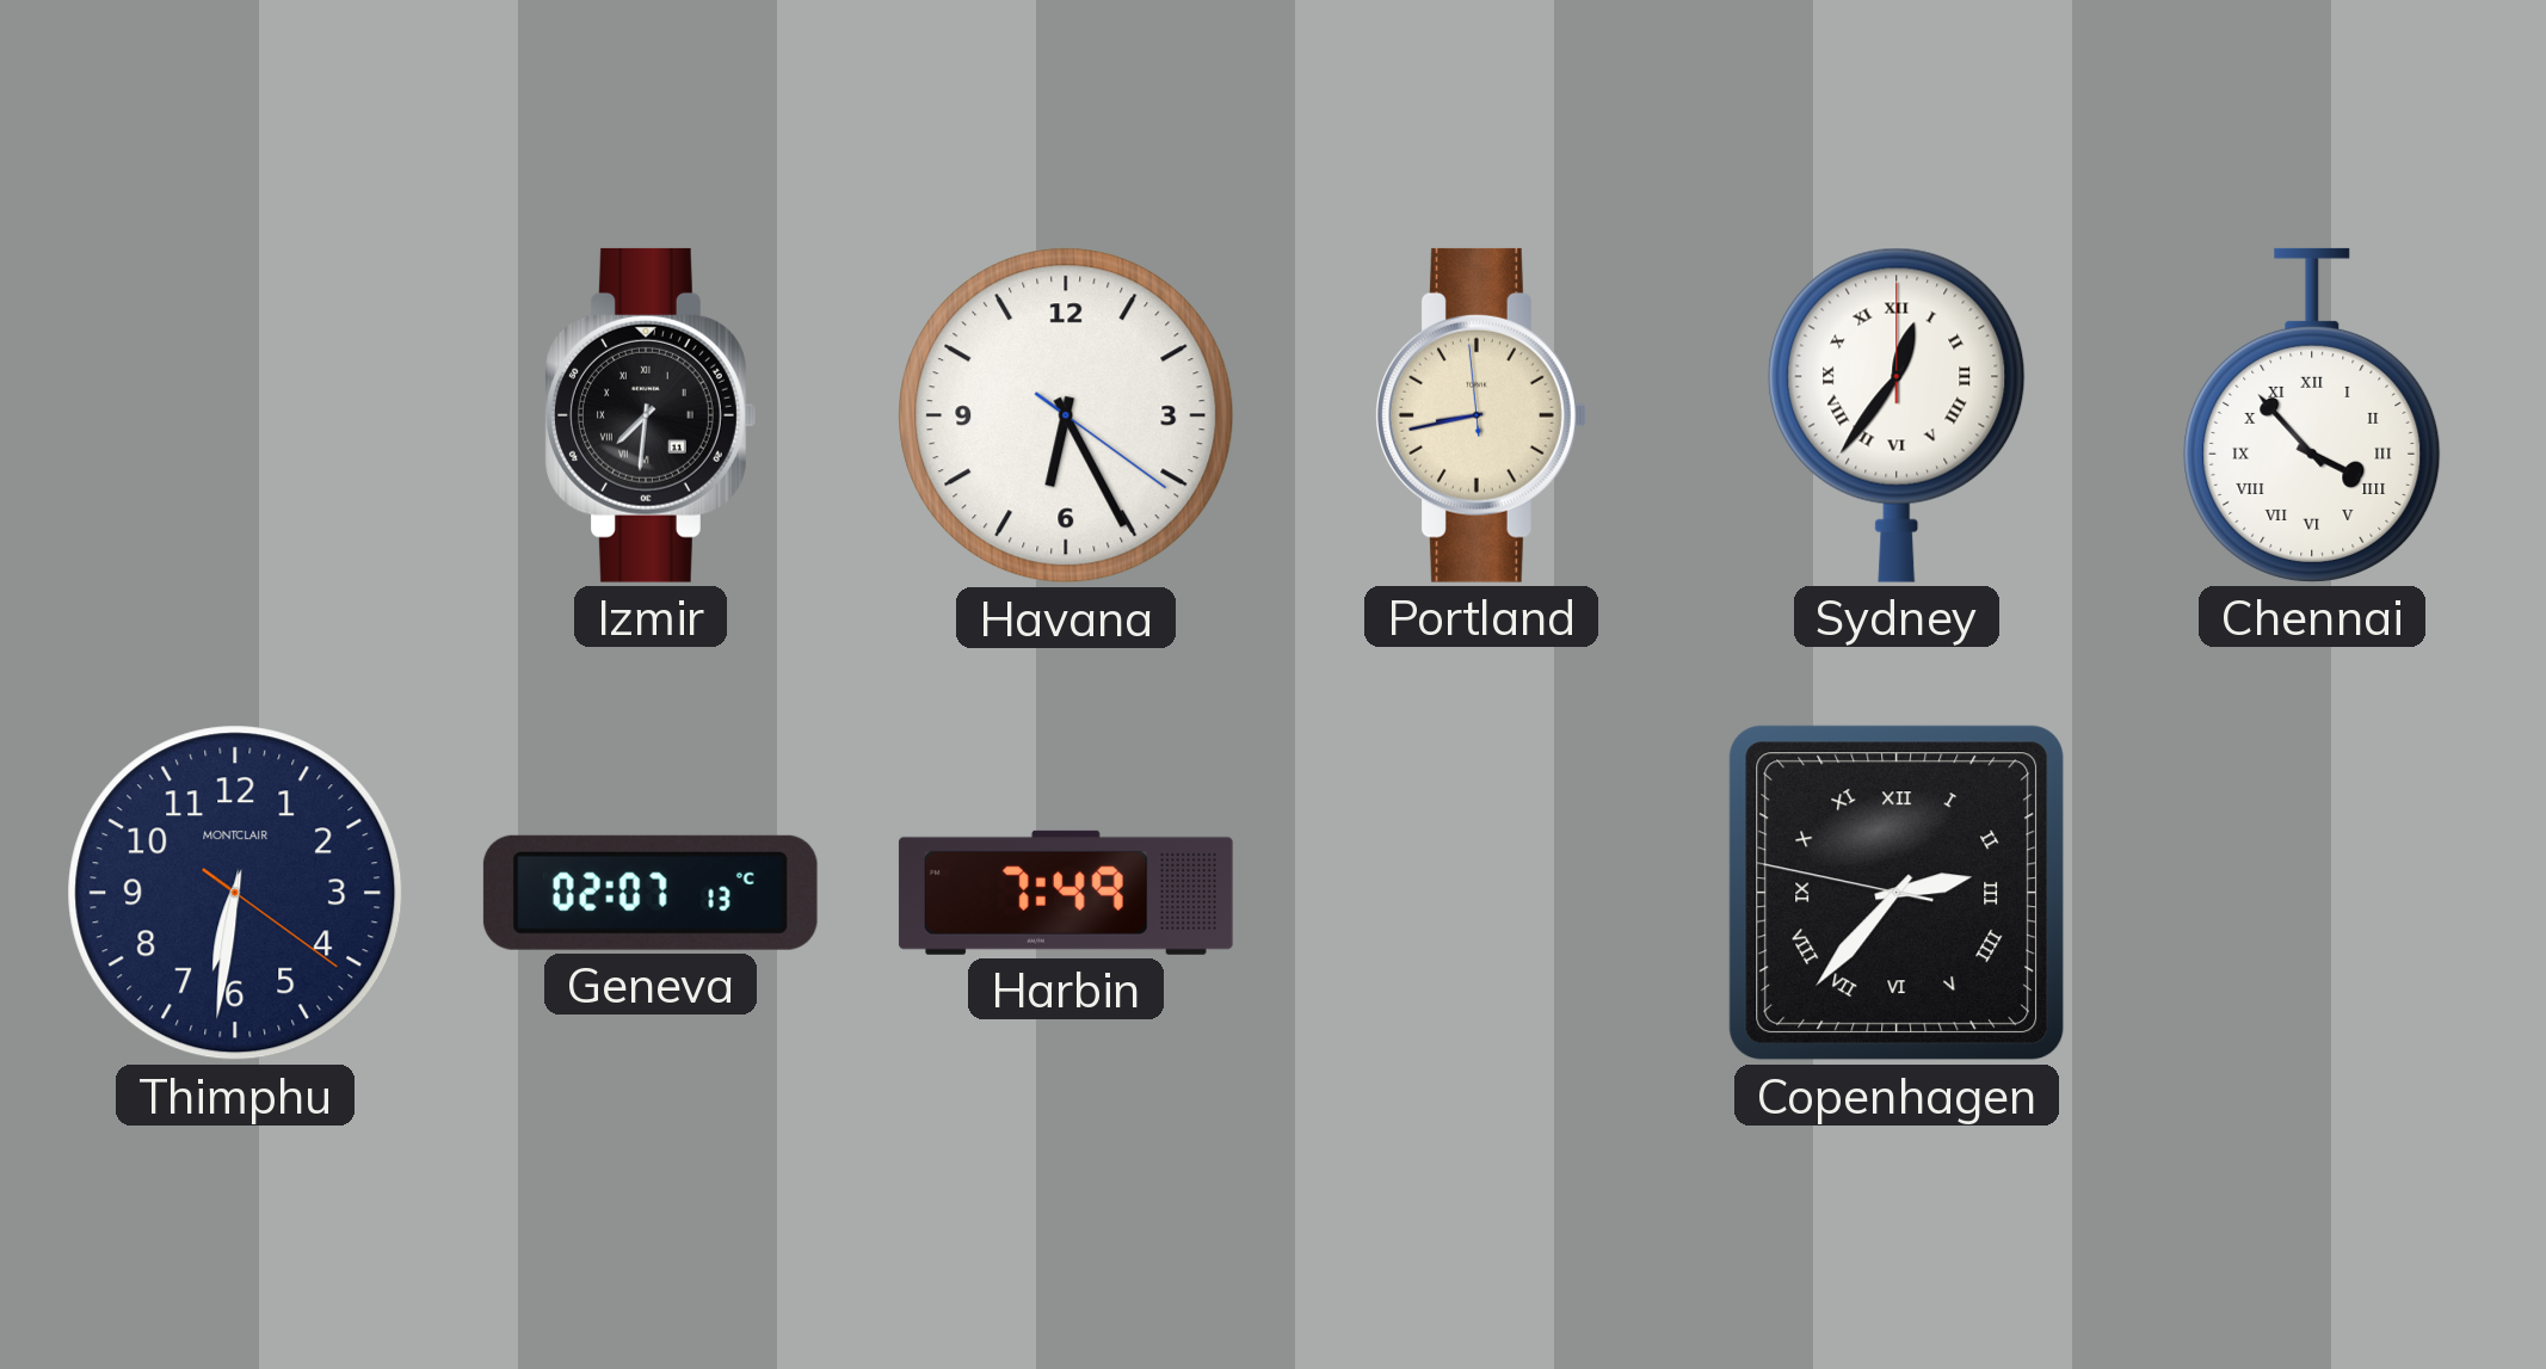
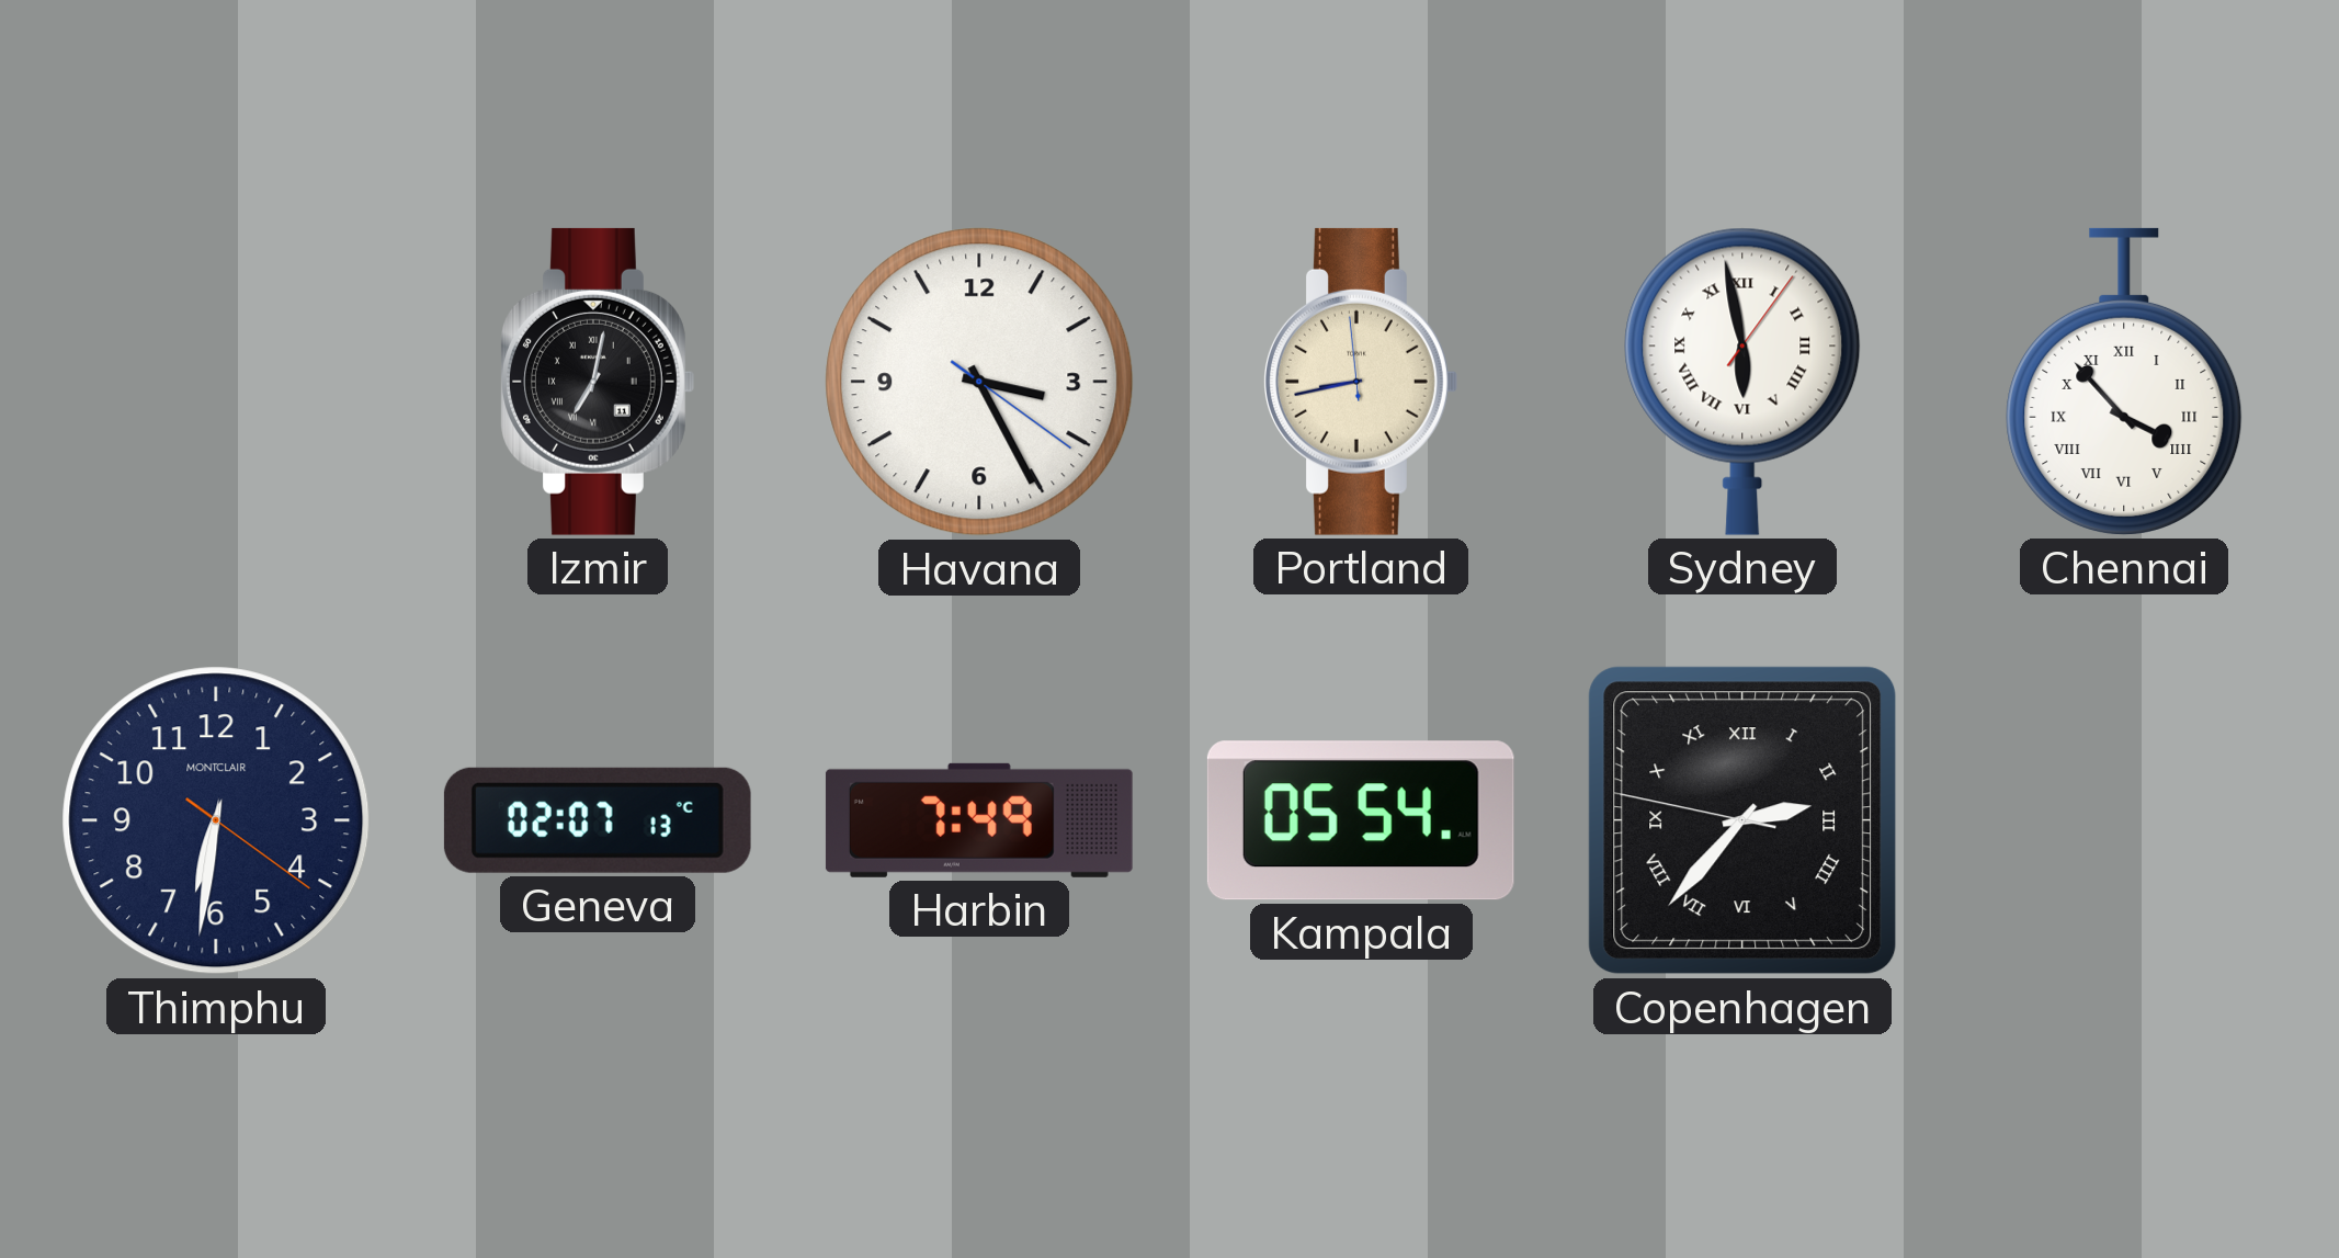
Izmir: 7:31 -> 7:02 (598, 382)
Havana: 6:25 -> 3:25 (979, 382)
Sydney: 12:36 -> 5:58 (1742, 382)
Kampala: none -> 05:54 (1361, 820)
